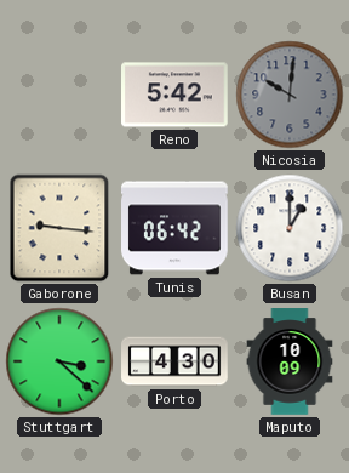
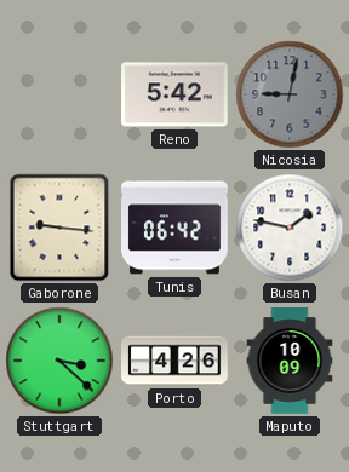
Nicosia: 10:01 -> 9:02 (290, 94)
Busan: 1:00 -> 1:47 (290, 228)
Porto: 4:30 -> 4:26 (174, 361)
